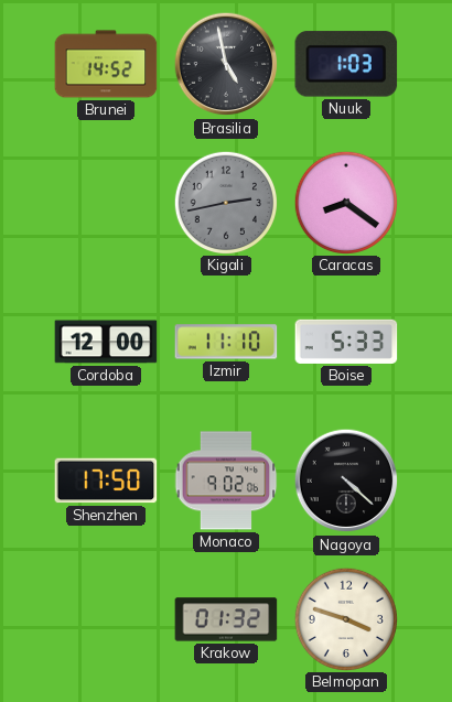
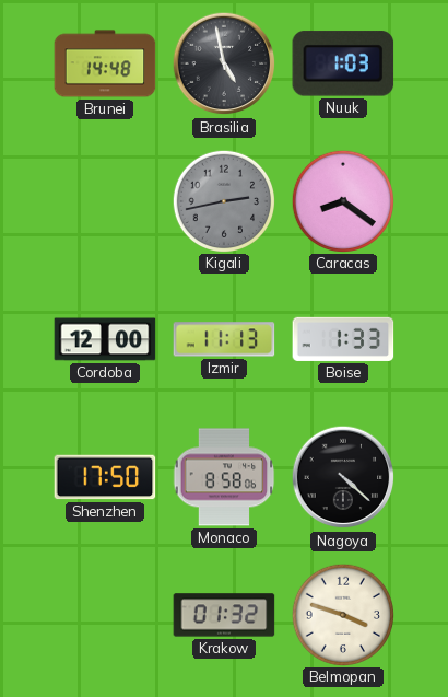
Brunei: 14:52 -> 14:48 (105, 63)
Izmir: 11:10 -> 11:13 (224, 339)
Boise: 5:33 -> 1:33 (343, 339)
Monaco: 9:02 -> 8:58 (224, 477)
